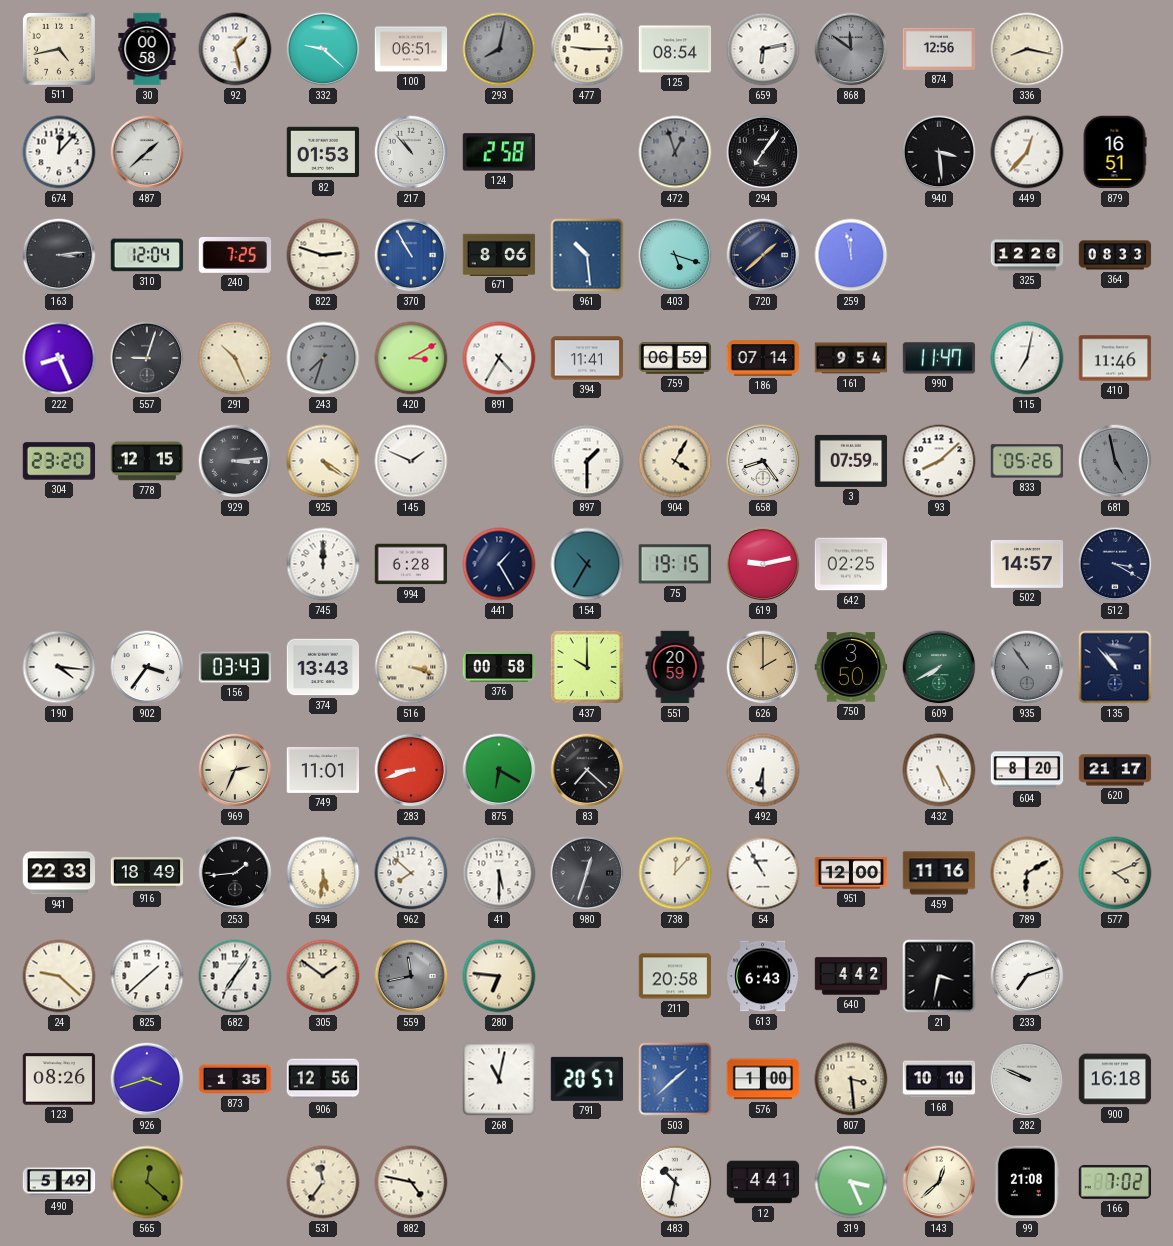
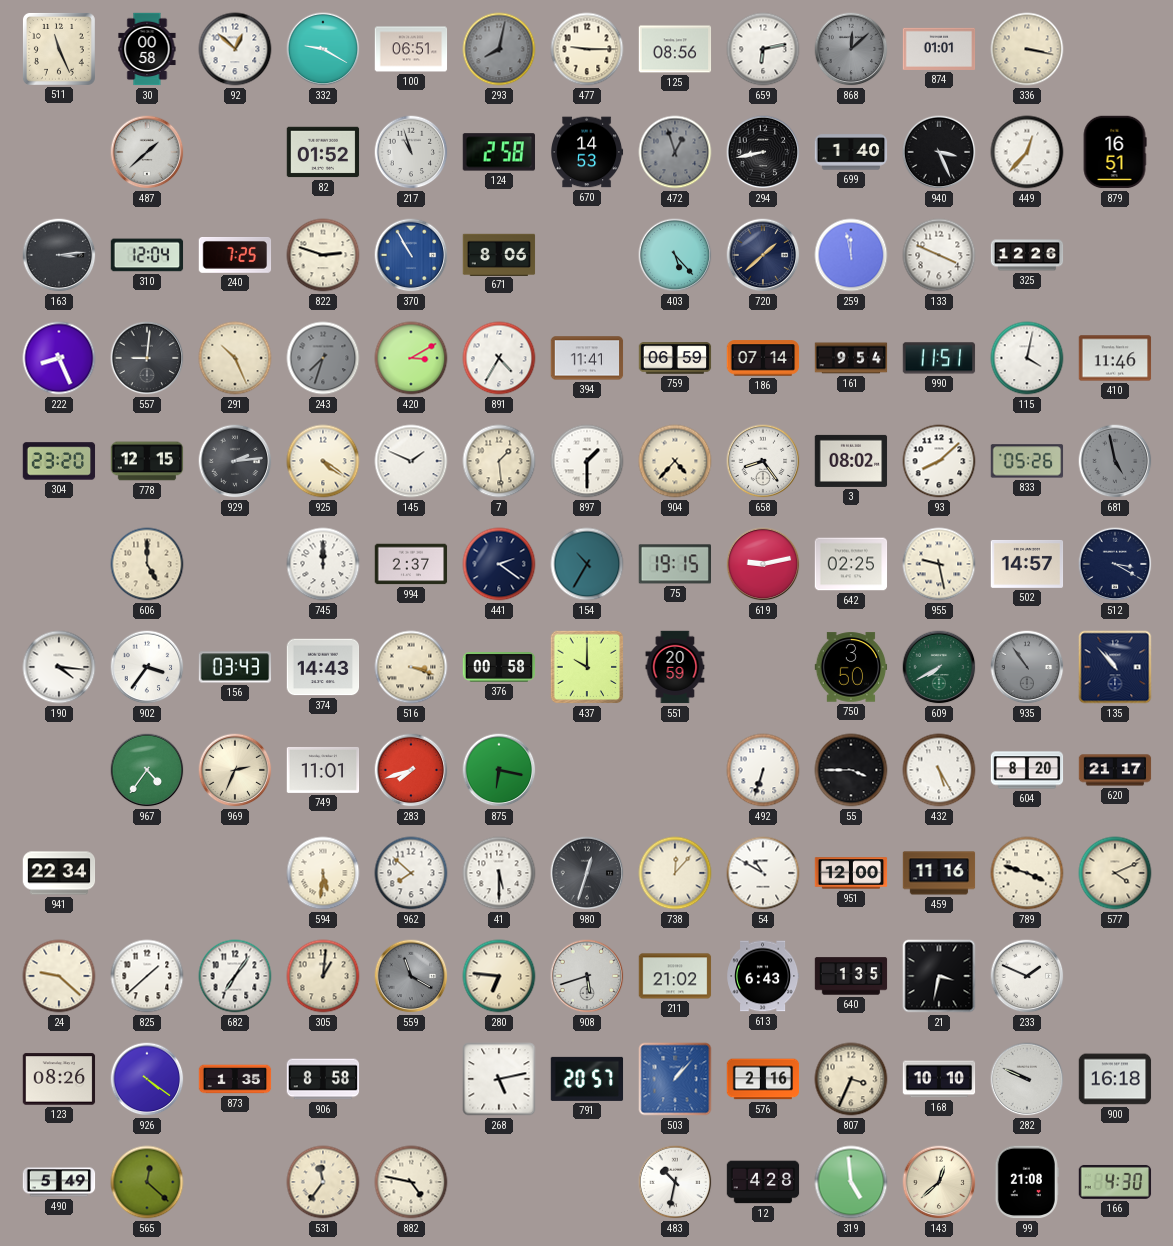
511: 4:43 -> 11:26 (59, 49)
92: 1:28 -> 12:52 (235, 49)
332: 9:22 -> 9:20 (323, 49)
125: 08:54 -> 08:56 (675, 49)
868: 11:51 -> 12:08 (851, 49)
874: 12:56 -> 01:01 (939, 49)
336: 8:17 -> 3:17 (1027, 49)
674: 12:07 -> none (59, 152)
82: 01:53 -> 01:52 (323, 152)
217: 10:53 -> 10:57 (411, 152)
670: none -> 14:53 (588, 152)
294: 7:06 -> 8:43 (763, 152)
699: none -> 1:40 (851, 152)
940: 3:29 -> 3:26 (939, 152)
961: 10:29 -> none (587, 255)
403: 5:18 -> 5:23 (675, 255)
133: none -> 3:49 (939, 255)
364: 08:33 -> none (1115, 255)
557: 9:03 -> 9:01 (147, 358)
990: 11:47 -> 11:51 (939, 358)
115: 7:02 -> 4:02 (1027, 358)
929: 3:14 -> 2:14 (235, 461)
7: none -> 1:29 (499, 461)
904: 4:05 -> 4:37 (675, 461)
3: 07:59 -> 08:02 (851, 461)
606: none -> 5:00 (147, 564)
994: 6:28 -> 2:37 (411, 564)
441: 1:25 -> 2:21 (499, 564)
955: none -> 9:28 (939, 564)
374: 13:43 -> 14:43 (323, 667)
626: 2:00 -> none (763, 667)
967: none -> 4:36 (147, 770)
283: 8:42 -> 7:42 (411, 770)
875: 6:20 -> 6:17 (499, 770)
83: 7:22 -> none (587, 770)
492: 6:30 -> 6:33 (763, 770)
55: none -> 3:45 (851, 770)
941: 22:33 -> 22:34 (59, 873)
916: 18:49 -> none (147, 873)
253: 1:44 -> none (235, 873)
54: 10:55 -> 10:50 (763, 873)
789: 6:10 -> 3:48 (1027, 873)
305: 1:51 -> 1:01 (323, 976)
559: 11:43 -> 11:20 (411, 976)
908: none -> 5:42 (587, 976)
211: 20:58 -> 21:02 (675, 976)
640: 4:42 -> 1:35 (851, 976)
233: 7:12 -> 1:49 (1027, 976)
926: 3:42 -> 4:21 (147, 1079)
906: 12:56 -> 8:58 (323, 1079)
268: 11:02 -> 5:13 (499, 1079)
503: 1:38 -> 1:07 (675, 1079)
576: 1:00 -> 2:16 (763, 1079)
807: 3:29 -> 3:34 (851, 1079)
12: 4:41 -> 4:28 (763, 1182)
319: 3:26 -> 4:59 (851, 1182)
166: 7:02 -> 4:30 (1115, 1182)
